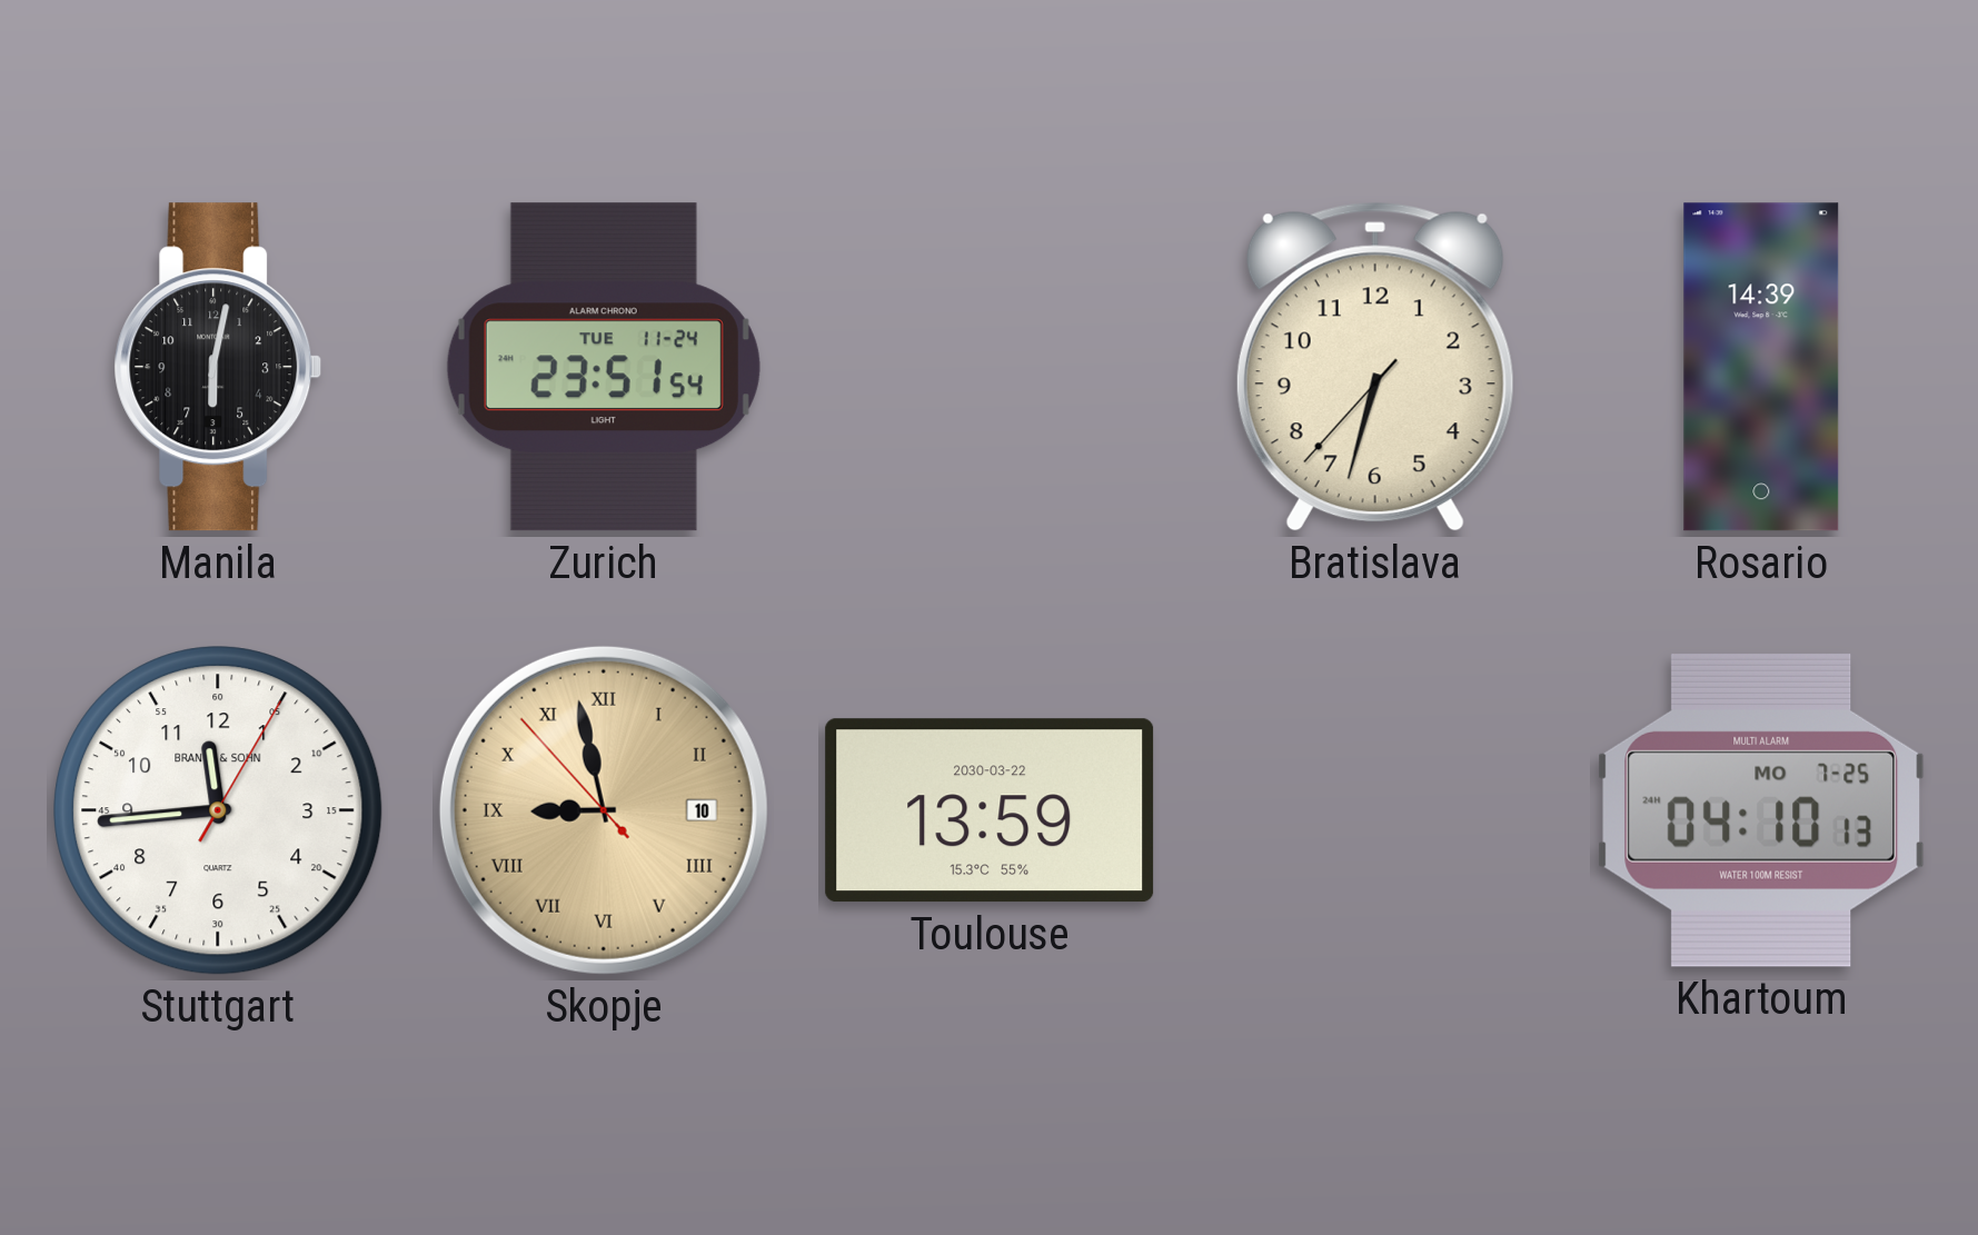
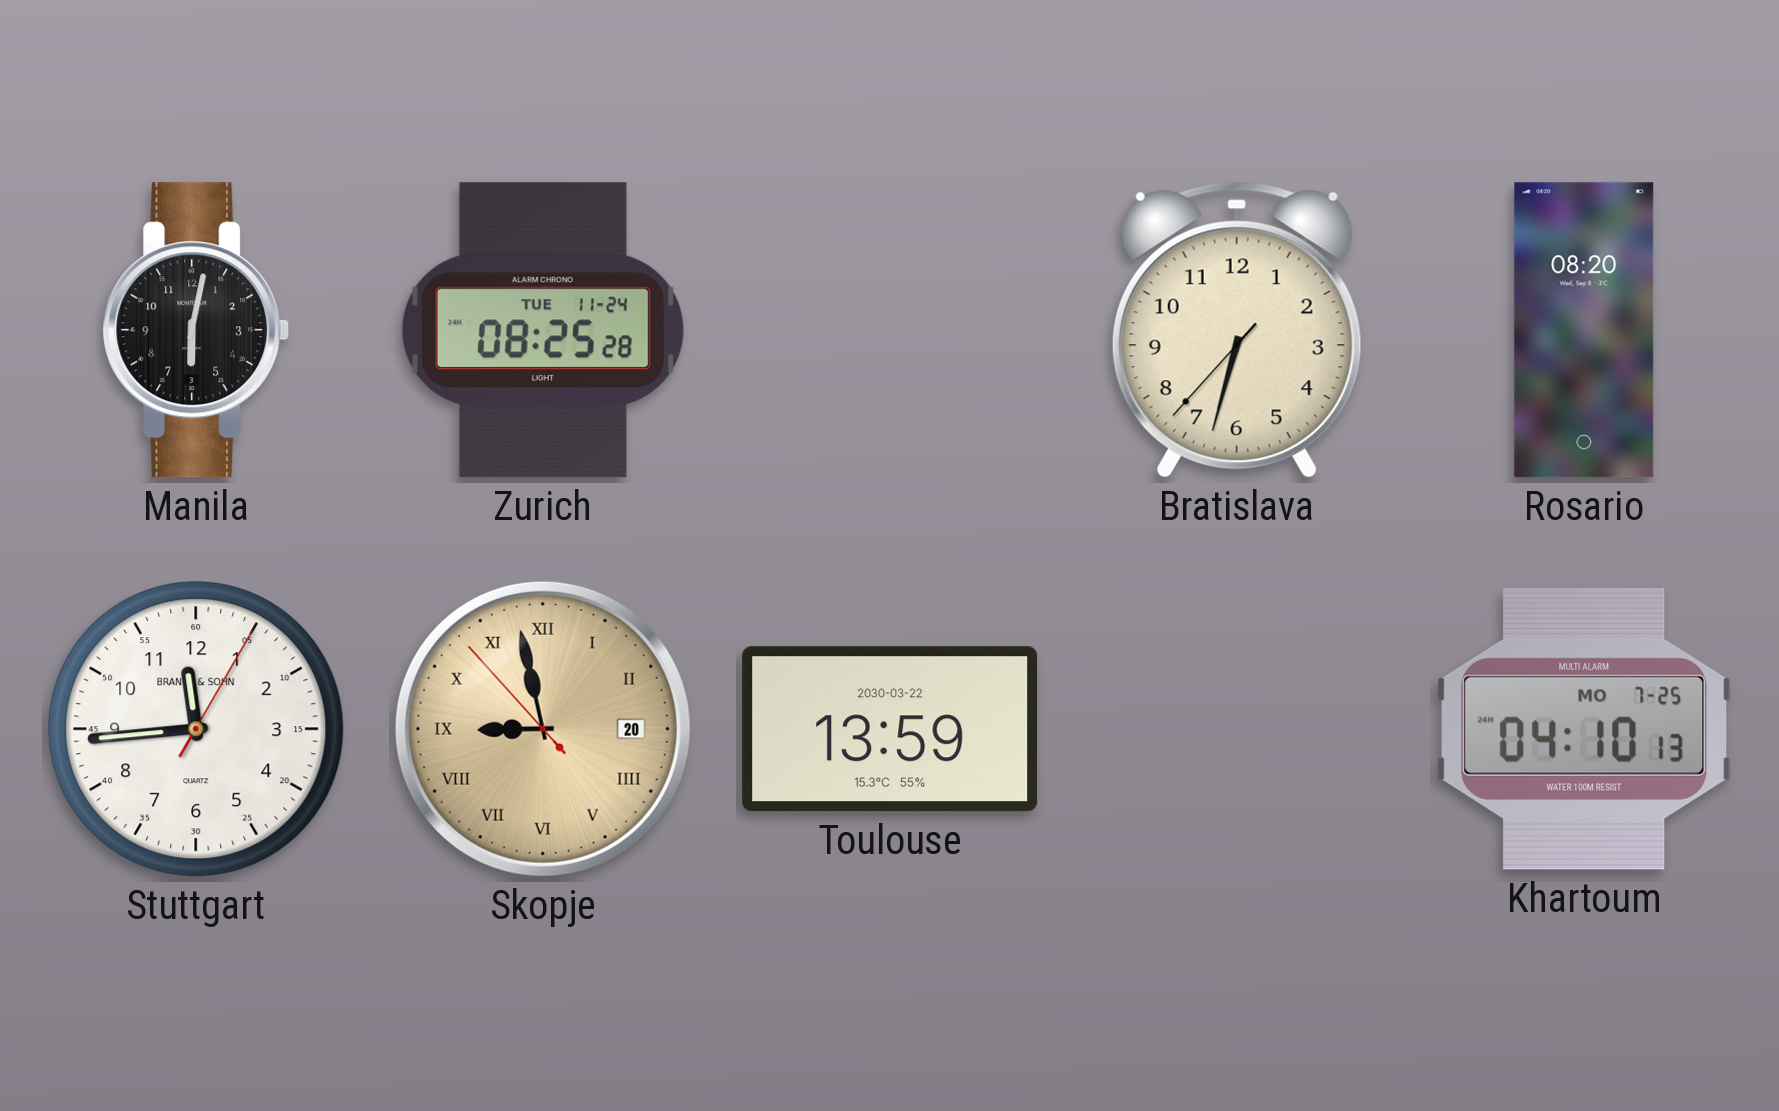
Zurich: 23:51 -> 08:25 (543, 330)
Rosario: 14:39 -> 08:20 (1584, 330)
Skopje date: 10 -> 20 (543, 729)
